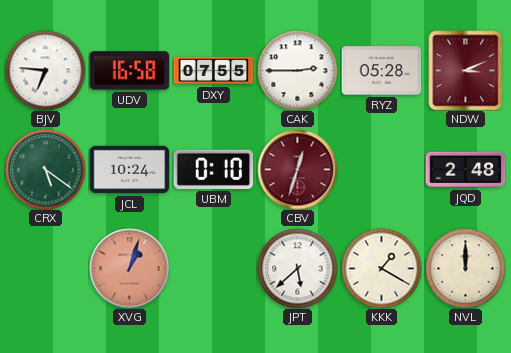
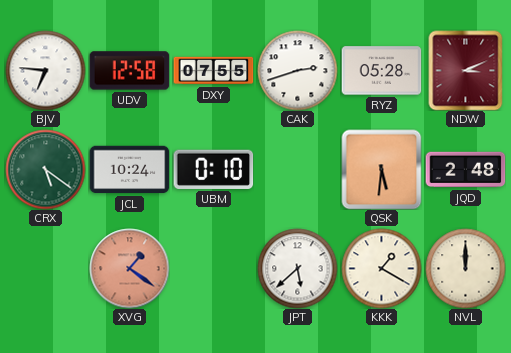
UDV: 16:58 -> 12:58 (129, 71)
CAK: 2:45 -> 2:42 (297, 70)
CBV: 12:33 -> none (297, 169)
QSK: none -> 5:31 (381, 169)
XVG: 1:03 -> 1:21 (129, 268)
